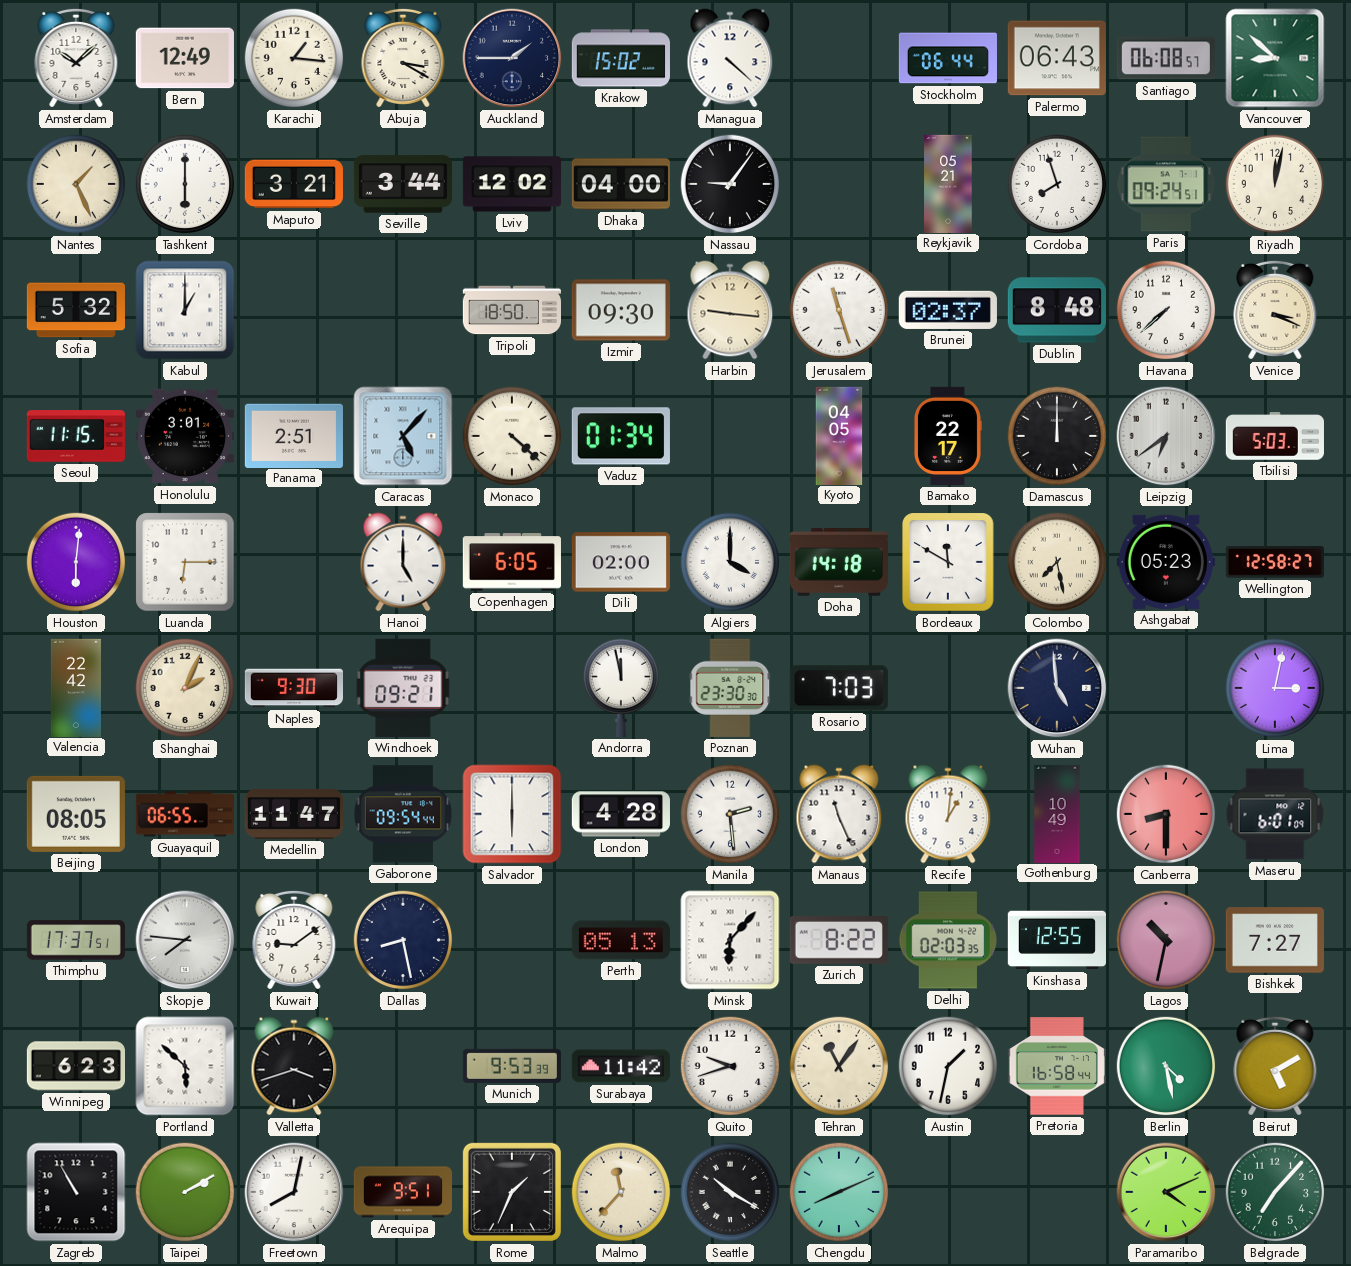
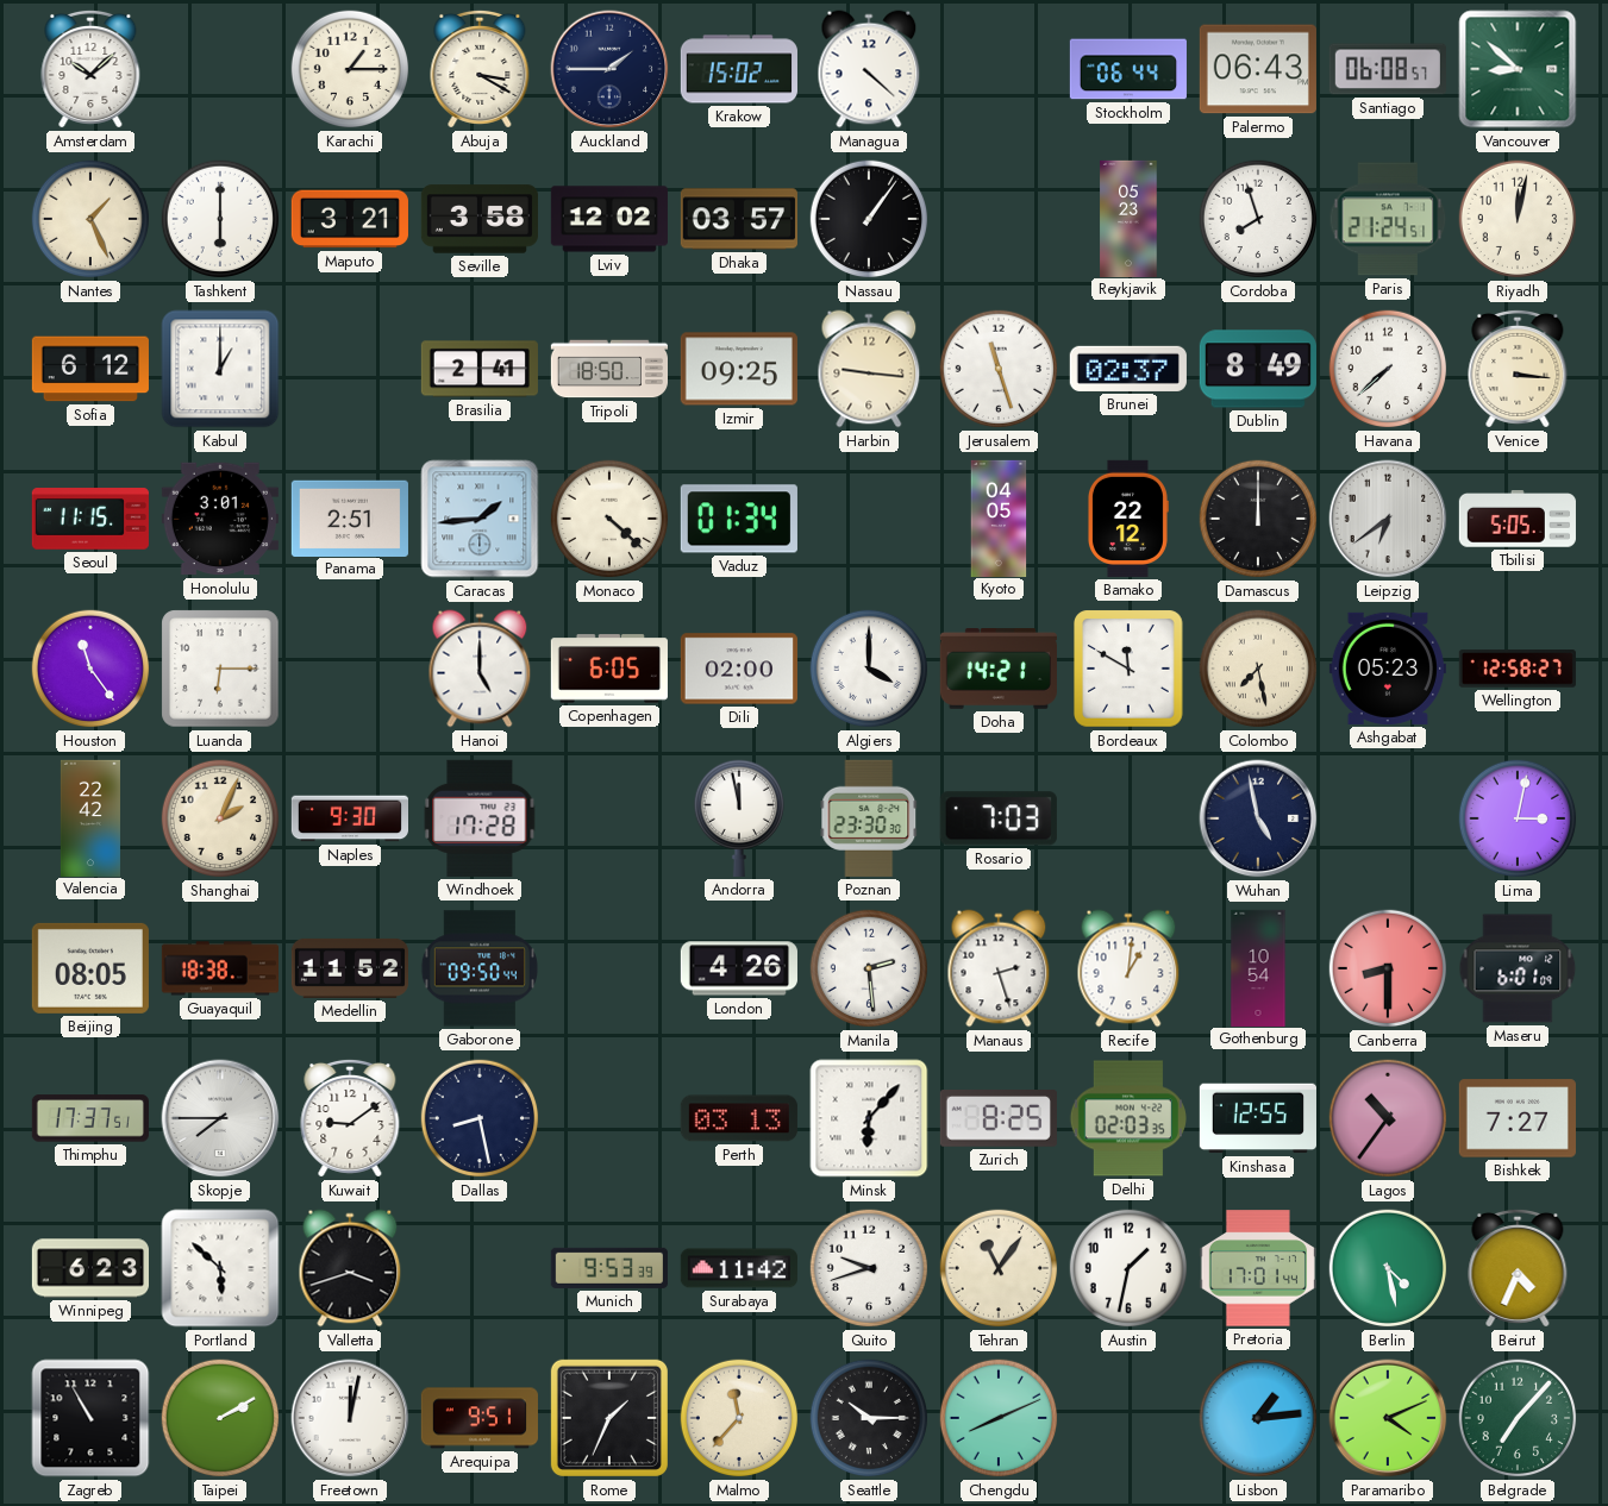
Bern: 12:49 -> none (185, 58)
Karachi: 1:16 -> 1:15 (350, 69)
Seville: 3:44 -> 3:58 (480, 219)
Dhaka: 04:00 -> 03:57 (739, 219)
Nassau: 9:06 -> 1:06 (869, 219)
Reykjavik: 05:21 -> 05:23 (1128, 218)
Paris: 09:24 -> 21:24 (1388, 219)
Sofia: 5:32 -> 6:12 (89, 369)
Brasilia: none -> 2:41 (480, 369)
Izmir: 09:30 -> 09:25 (739, 369)
Dublin: 8:48 -> 8:49 (1258, 369)
Venice: 3:19 -> 3:16 (1518, 369)
Caracas: 5:07 -> 1:44 (480, 519)
Bamako: 22:17 -> 22:12 (1127, 519)
Tbilisi: 5:03 -> 5:05 (1518, 519)
Houston: 6:01 -> 11:24 (90, 669)
Doha: 14:18 -> 14:21 (999, 670)
Windhoek: 09:21 -> 17:28 (480, 818)
Wuhan: 4:59 -> 4:58 (1258, 818)
Guayaquil: 06:55 -> 18:38 (219, 968)
Medellin: 11:47 -> 11:52 (349, 968)
Gaborone: 09:54 -> 09:50 (480, 968)
Salvador: 6:00 -> none (512, 814)
London: 4:28 -> 4:26 (739, 968)
Manaus: 11:26 -> 2:27 (999, 968)
Gothenburg: 10:49 -> 10:54 (1258, 967)
Skopje: 7:46 -> 7:45 (220, 1118)
Perth: 05:13 -> 03:13 (739, 1118)
Zurich: 8:22 -> 8:25 (999, 1119)
Lagos: 10:32 -> 10:36 (1388, 1118)
Pretoria: 16:58 -> 17:01 (1258, 1268)
Beirut: 5:10 -> 4:34 (1518, 1268)
Freetown: 8:02 -> 12:02 (350, 1418)
Seattle: 10:20 -> 10:15 (869, 1418)
Lisbon: none -> 1:14 (1258, 1418)
